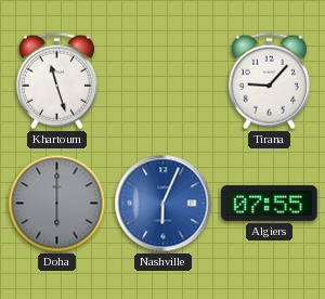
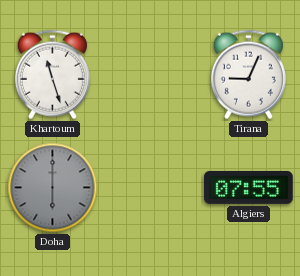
Tirana: 9:07 -> 9:04 (248, 75)
Nashville: 6:04 -> none (164, 204)
